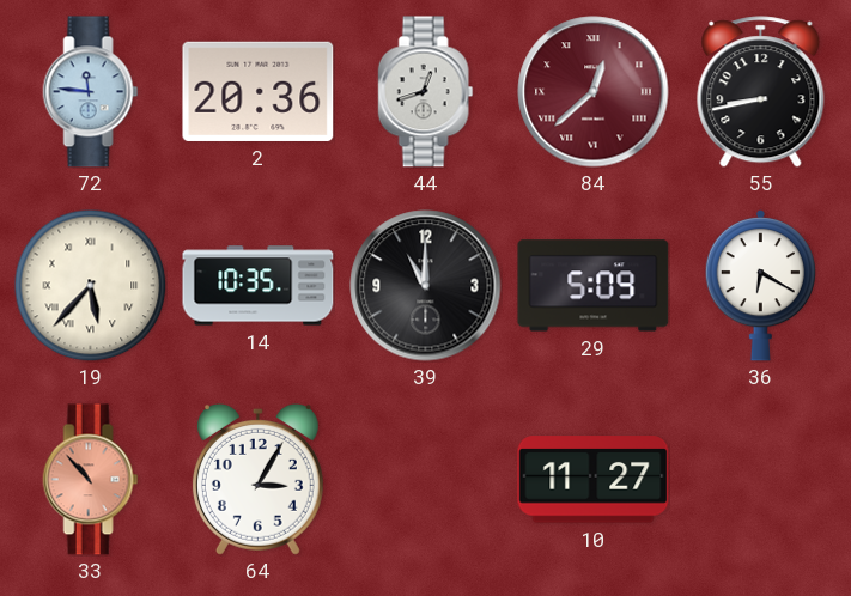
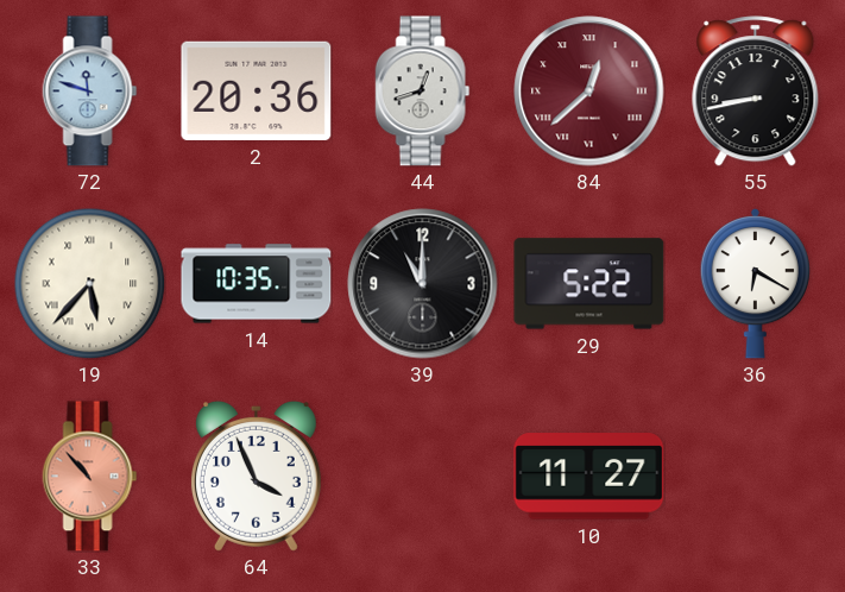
72: 11:46 -> 11:48 (90, 92)
29: 5:09 -> 5:22 (589, 284)
64: 3:05 -> 3:56 (256, 476)
